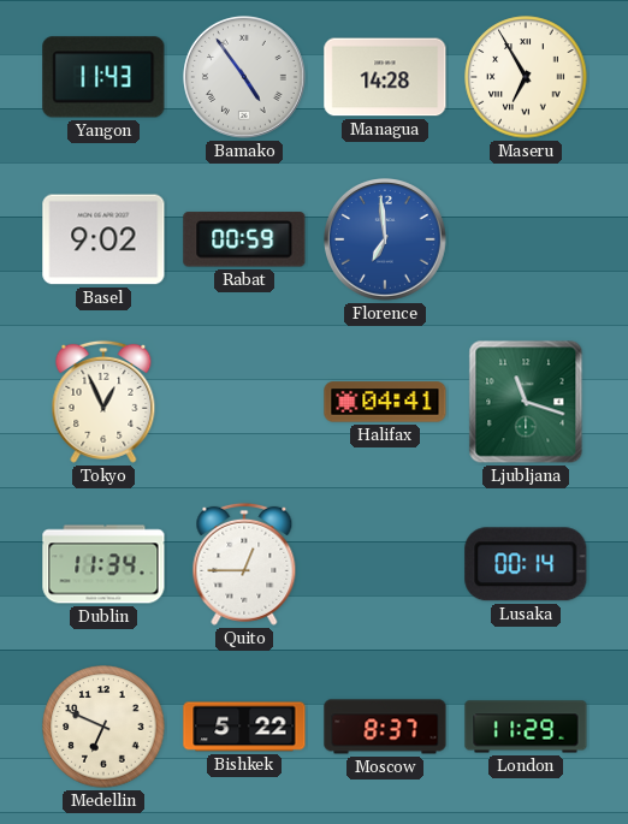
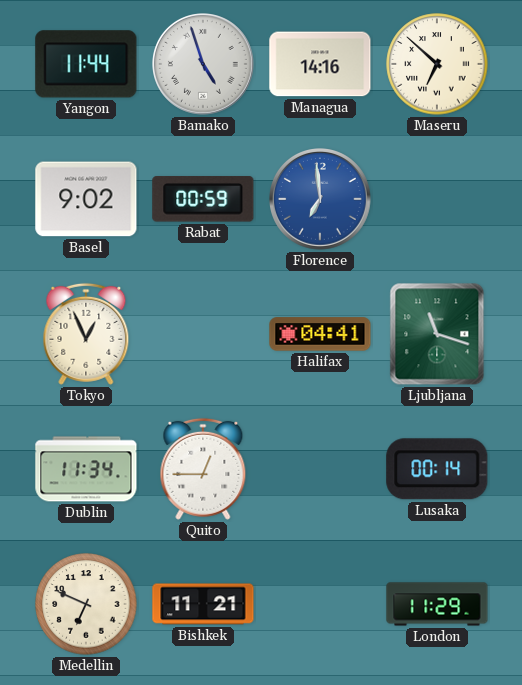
Yangon: 11:43 -> 11:44 (86, 64)
Bamako: 4:54 -> 4:57 (204, 65)
Managua: 14:28 -> 14:16 (320, 64)
Maseru: 6:55 -> 6:52 (437, 64)
Bishkek: 5:22 -> 11:21 (203, 604)
Moscow: 8:37 -> none (385, 727)
